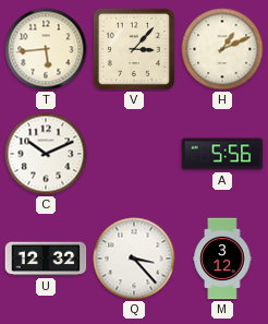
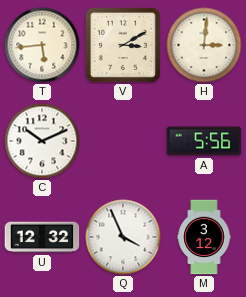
V: 3:07 -> 3:10 (123, 45)
H: 1:11 -> 3:01 (204, 45)
Q: 3:23 -> 3:56 (123, 237)
